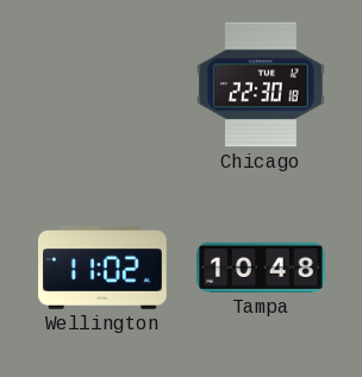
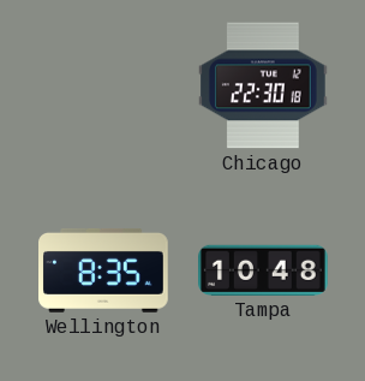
Wellington: 11:02 -> 8:35 (104, 270)
